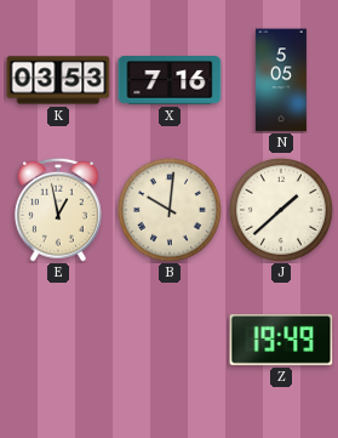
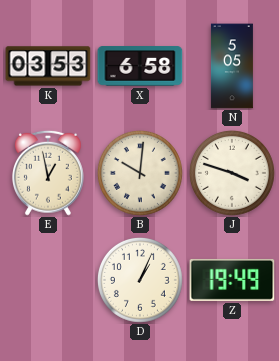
X: 7:16 -> 6:58 (140, 66)
J: 1:38 -> 3:48 (232, 173)
D: none -> 1:04 (140, 280)
